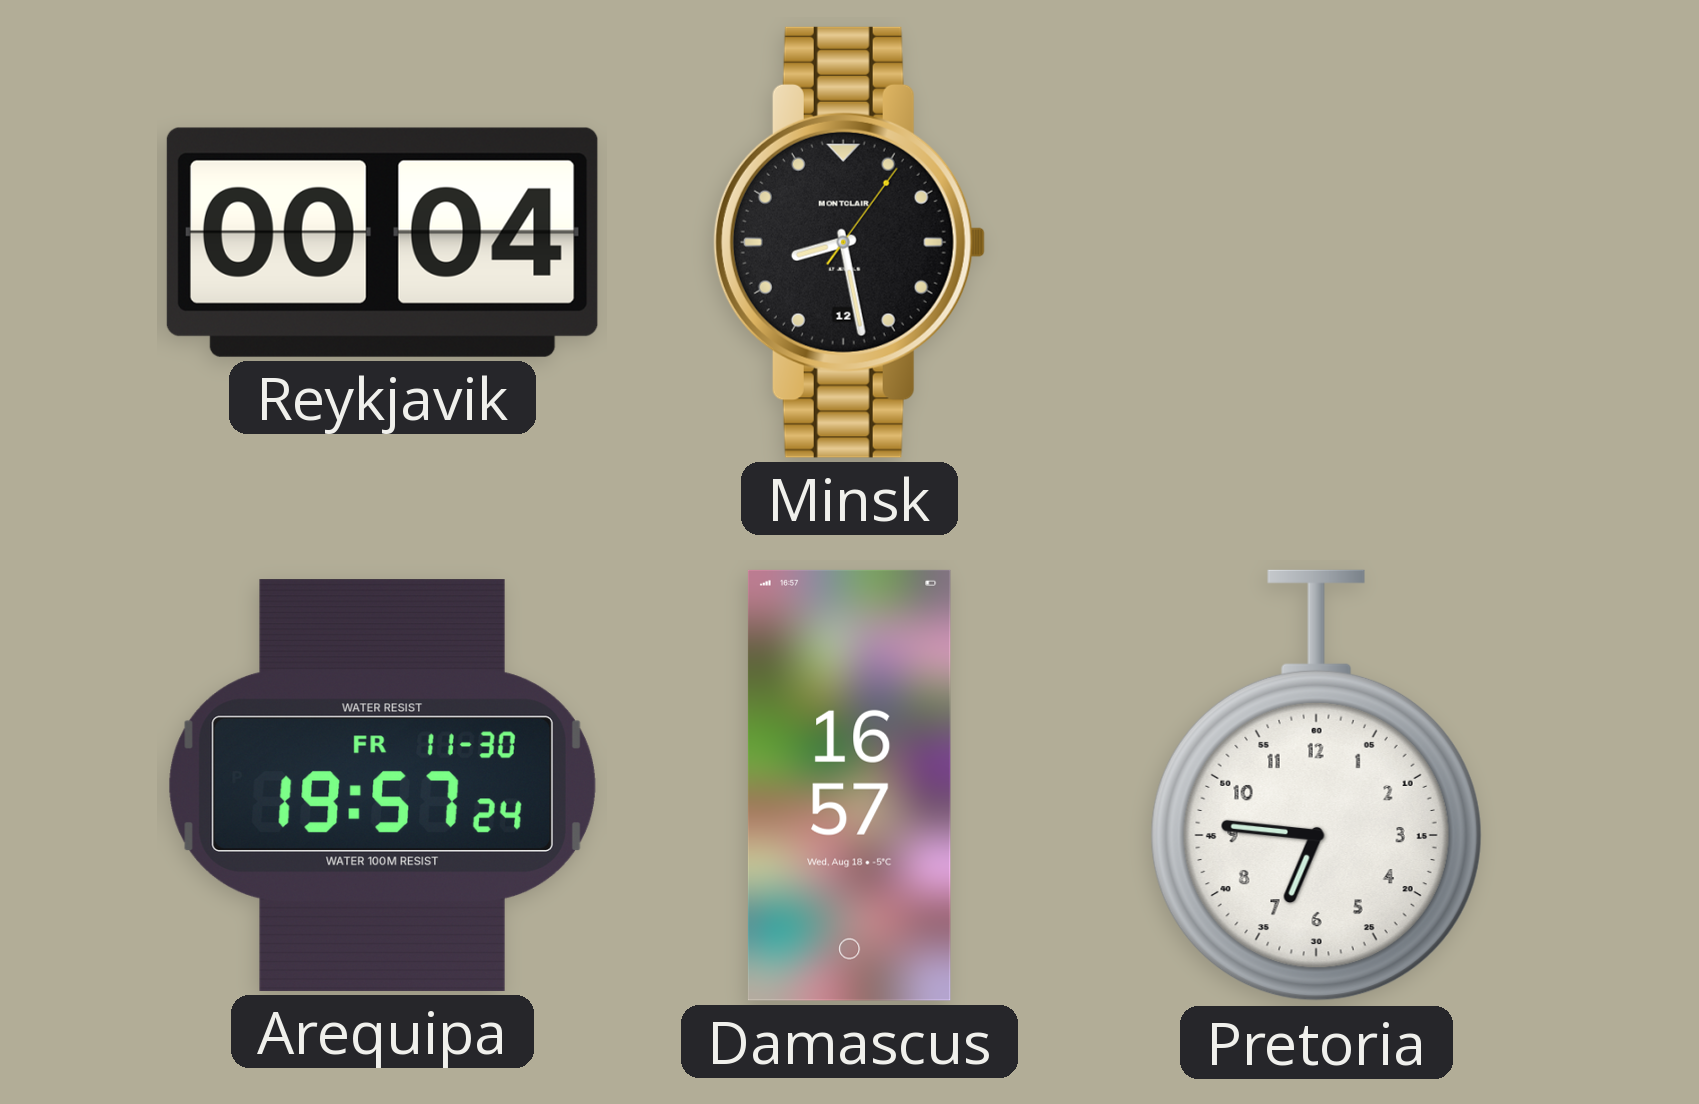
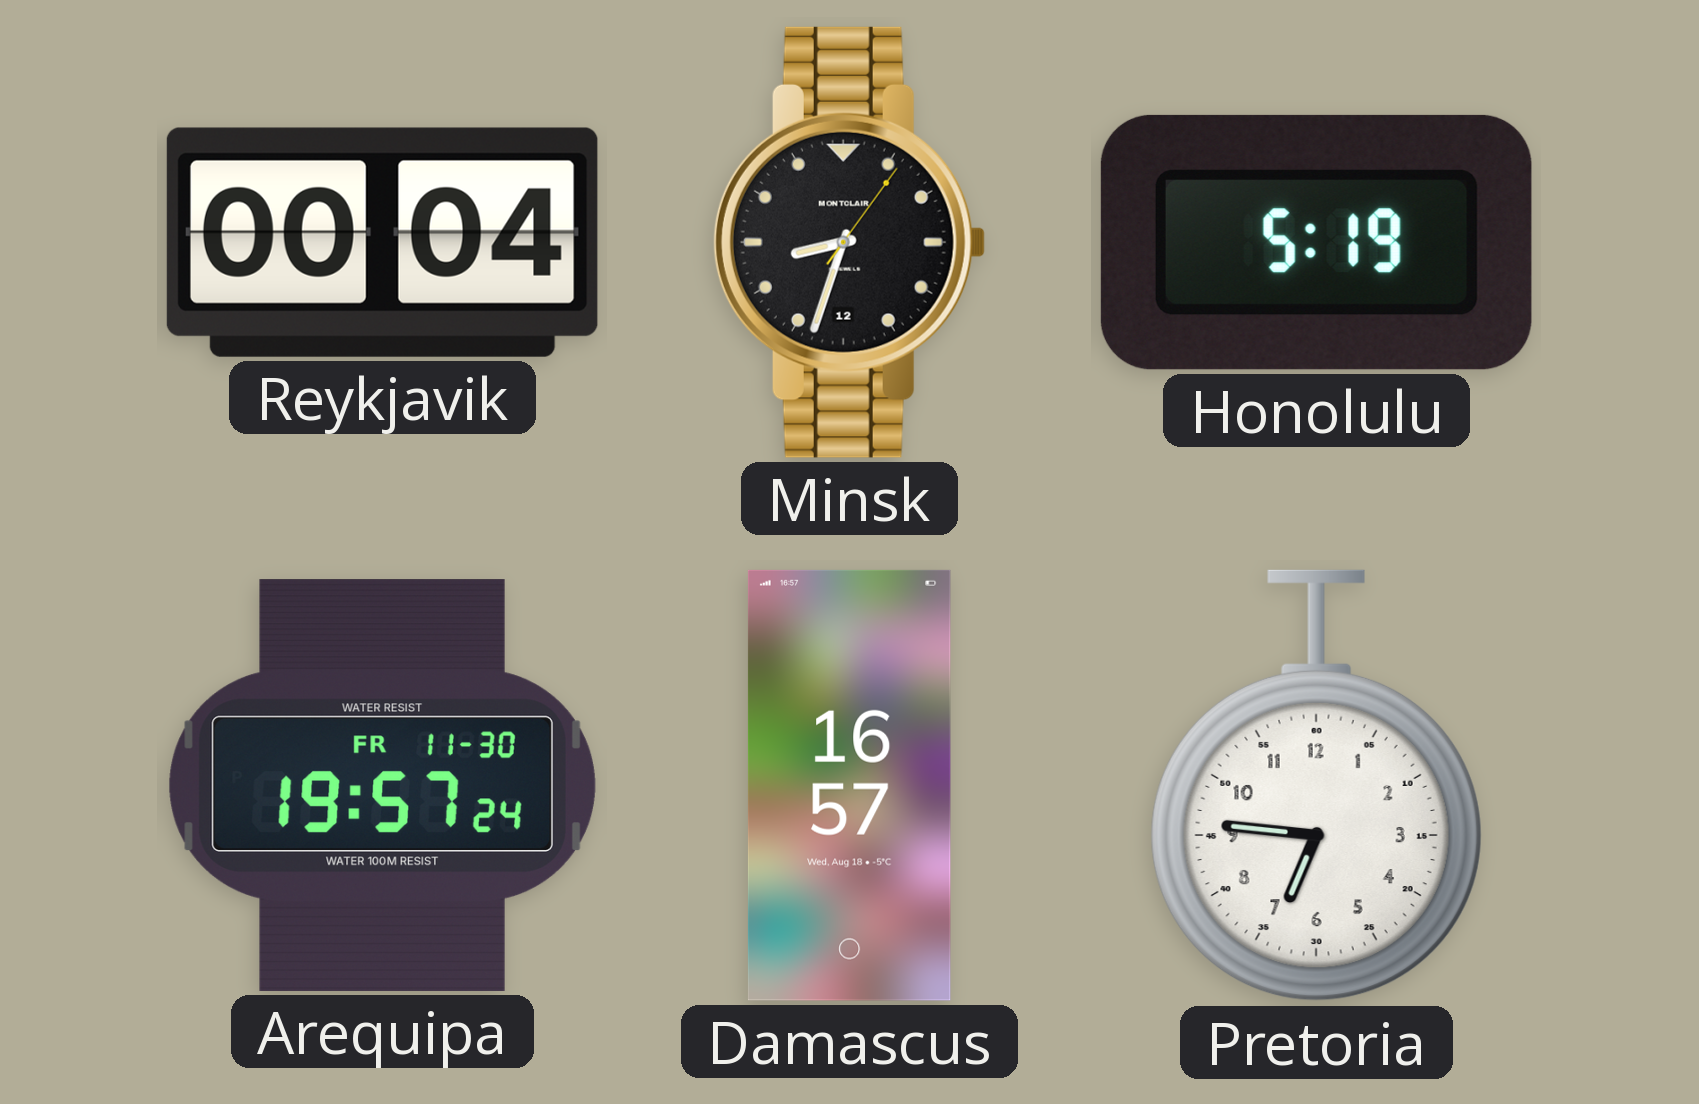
Minsk: 8:28 -> 8:33 (849, 242)
Honolulu: none -> 5:19 (1316, 242)
